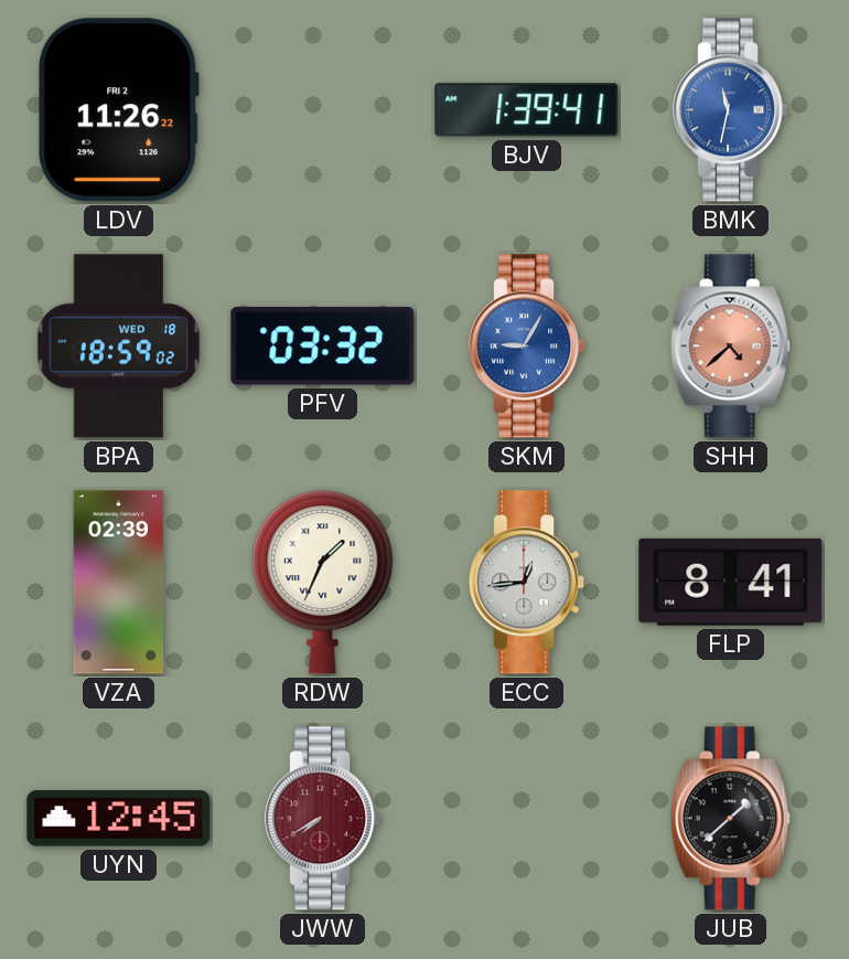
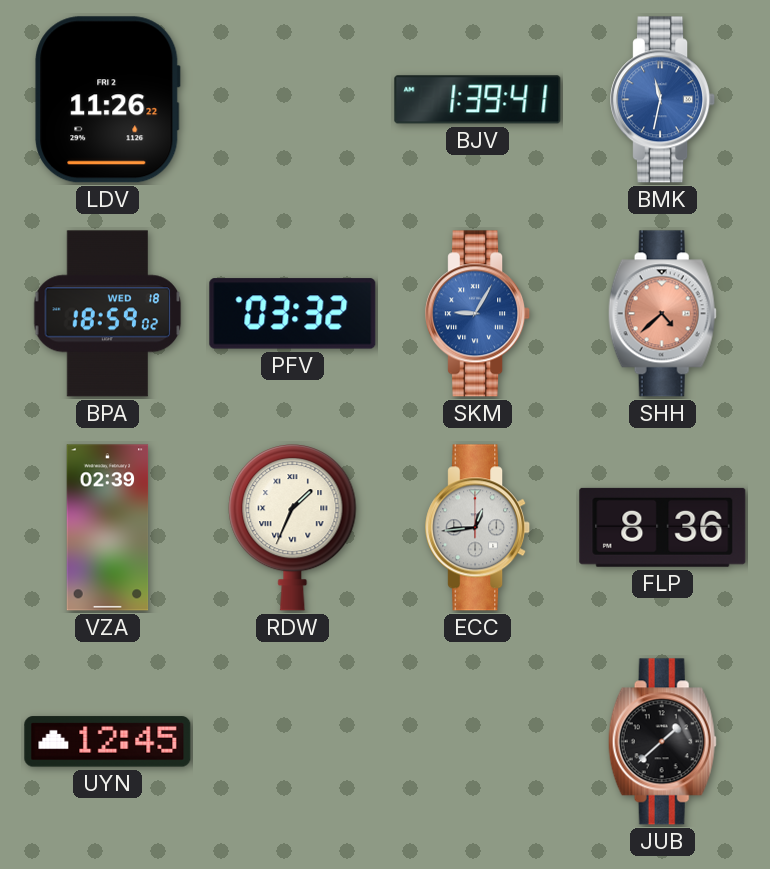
FLP: 8:41 -> 8:36 (663, 527)
JWW: 7:40 -> none (323, 819)
